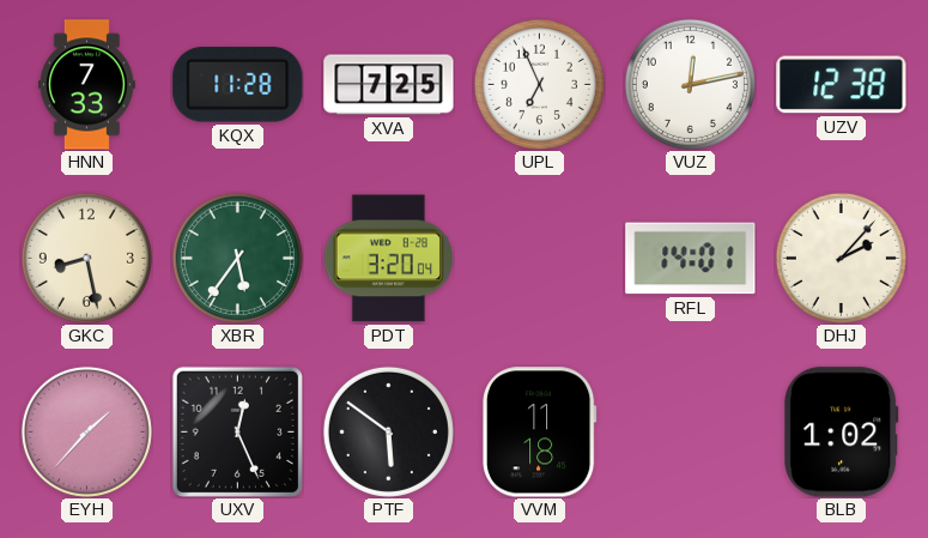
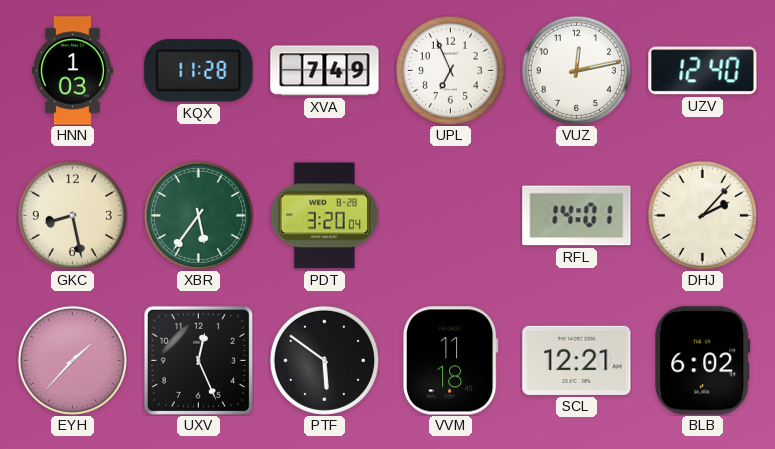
HNN: 7:33 -> 1:03 (72, 71)
XVA: 7:25 -> 7:49 (325, 71)
UZV: 12:38 -> 12:40 (703, 71)
SCL: none -> 12:21 (577, 360)
BLB: 1:02 -> 6:02 (703, 361)
